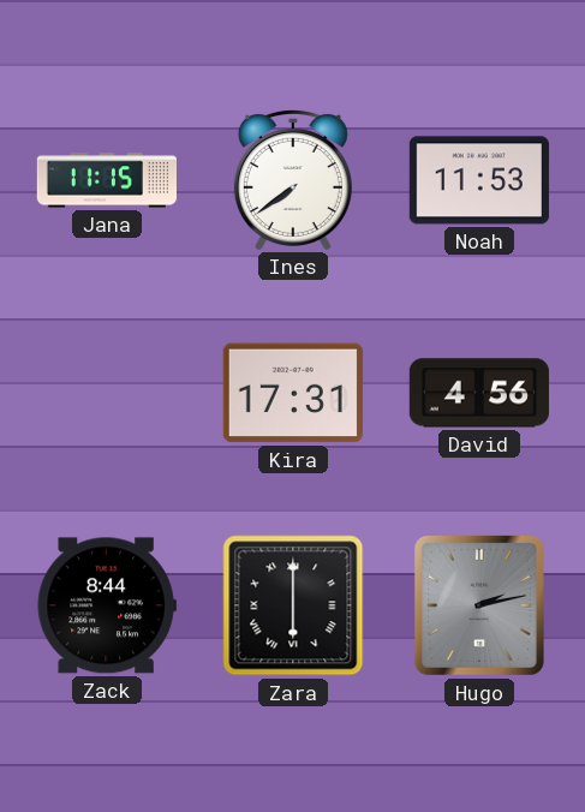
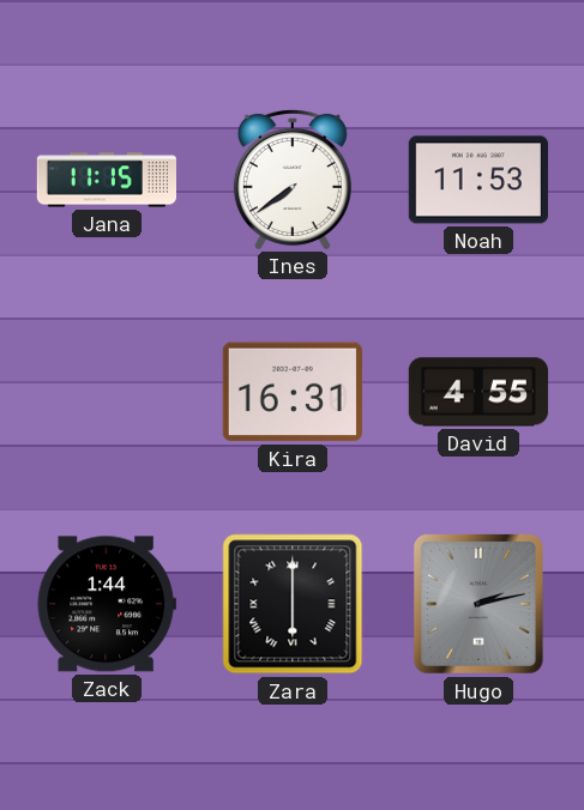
Kira: 17:31 -> 16:31 (293, 392)
David: 4:56 -> 4:55 (478, 392)
Zack: 8:44 -> 1:44 (107, 604)
